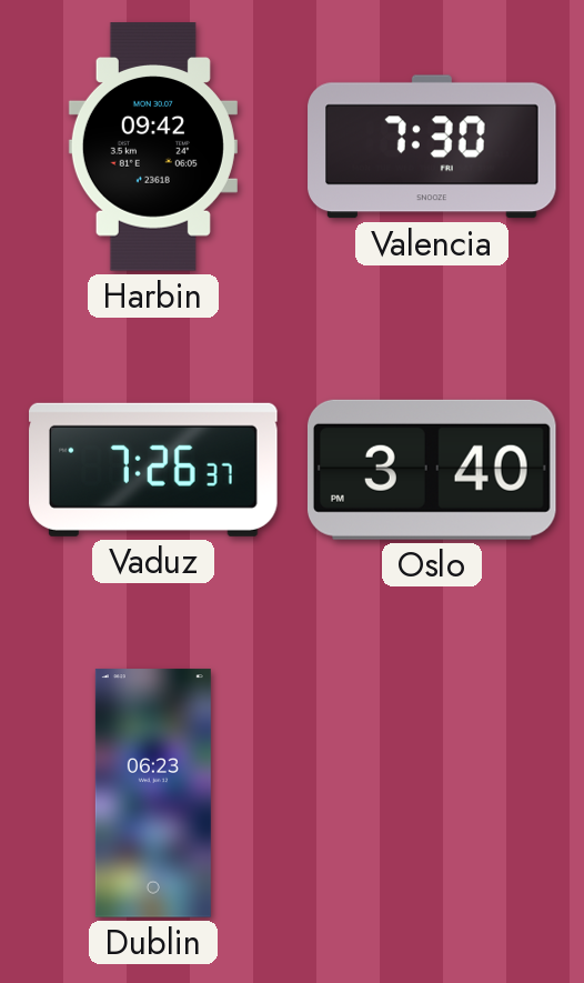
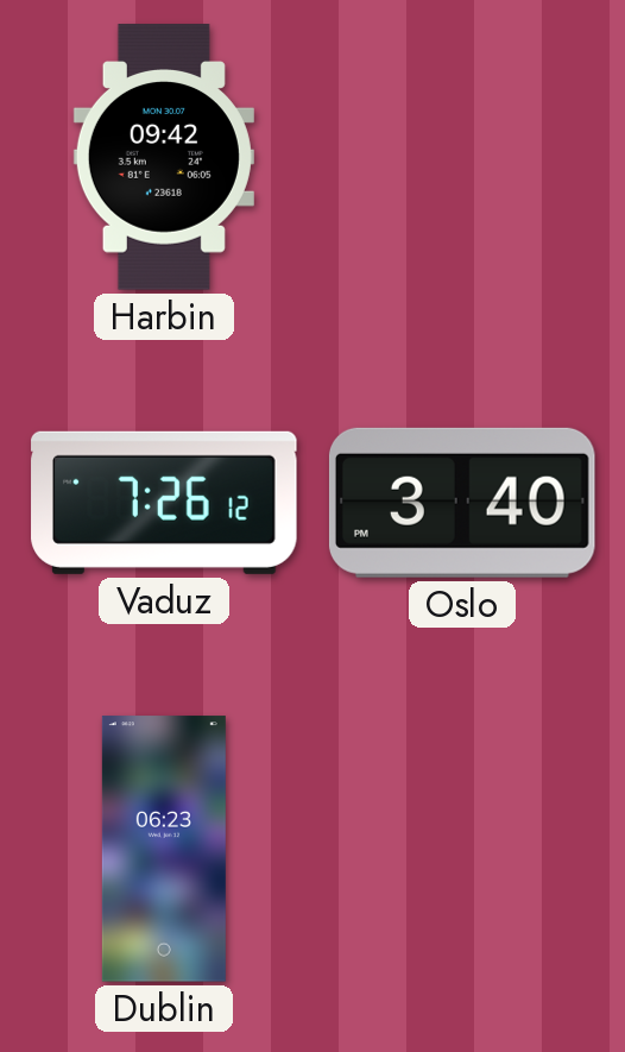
Valencia: 7:30 -> none (432, 147)
Vaduz: 7:26:37 -> 7:26:12 (164, 503)
